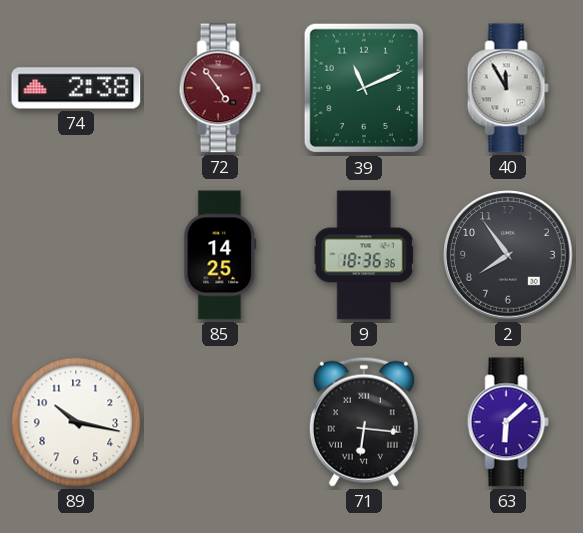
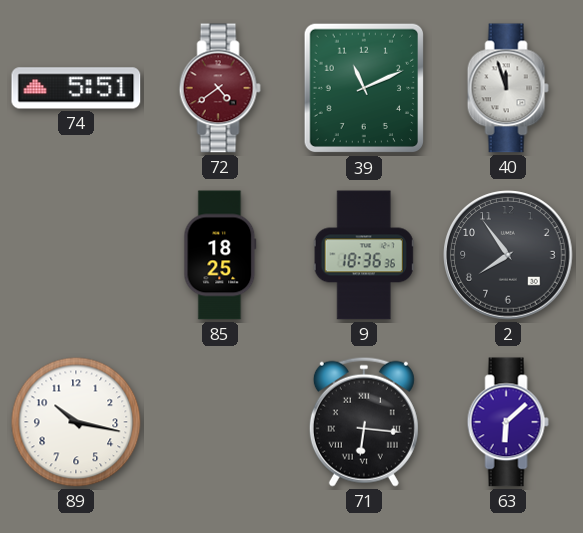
74: 2:38 -> 5:51 (76, 88)
72: 4:54 -> 4:39 (220, 88)
40: 11:55 -> 11:57 (508, 88)
85: 14:25 -> 18:25 (220, 255)
